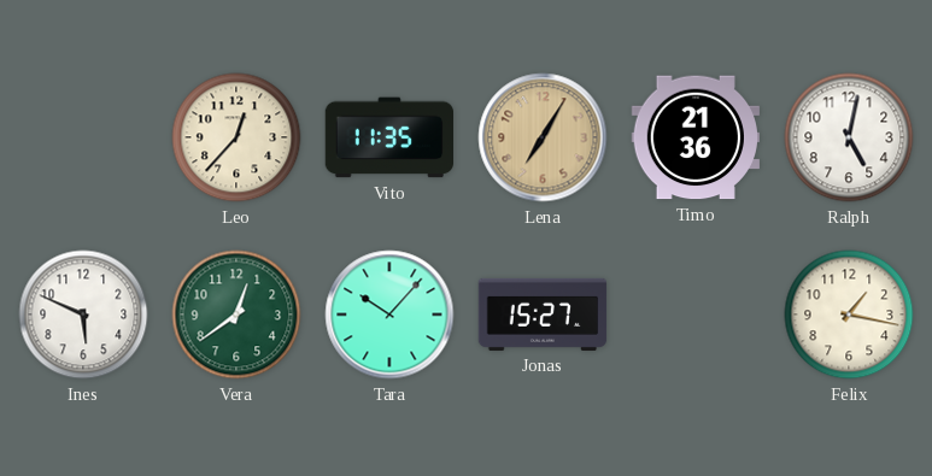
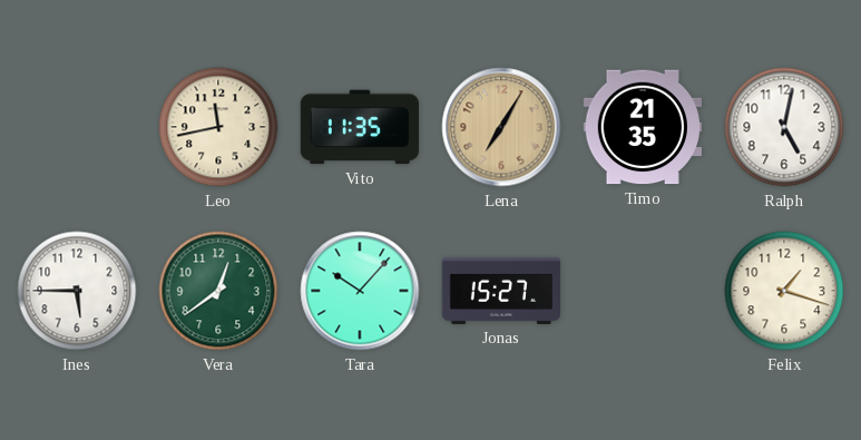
Leo: 12:37 -> 11:43 (218, 127)
Timo: 21:36 -> 21:35 (642, 127)
Ines: 5:49 -> 5:45 (77, 291)
Felix: 1:17 -> 1:18 (784, 291)
